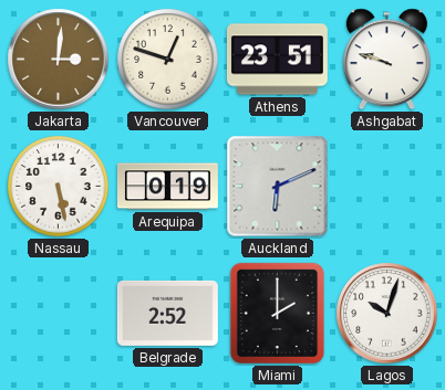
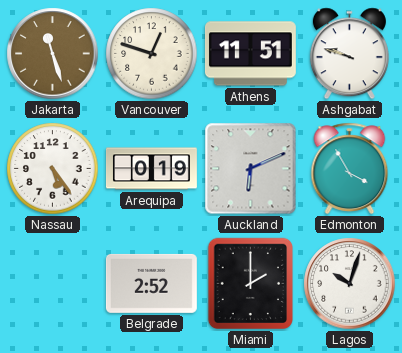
Jakarta: 3:01 -> 11:27 (53, 54)
Athens: 23:51 -> 11:51 (250, 54)
Nassau: 5:28 -> 5:24 (53, 169)
Edmonton: none -> 3:55 (350, 169)
